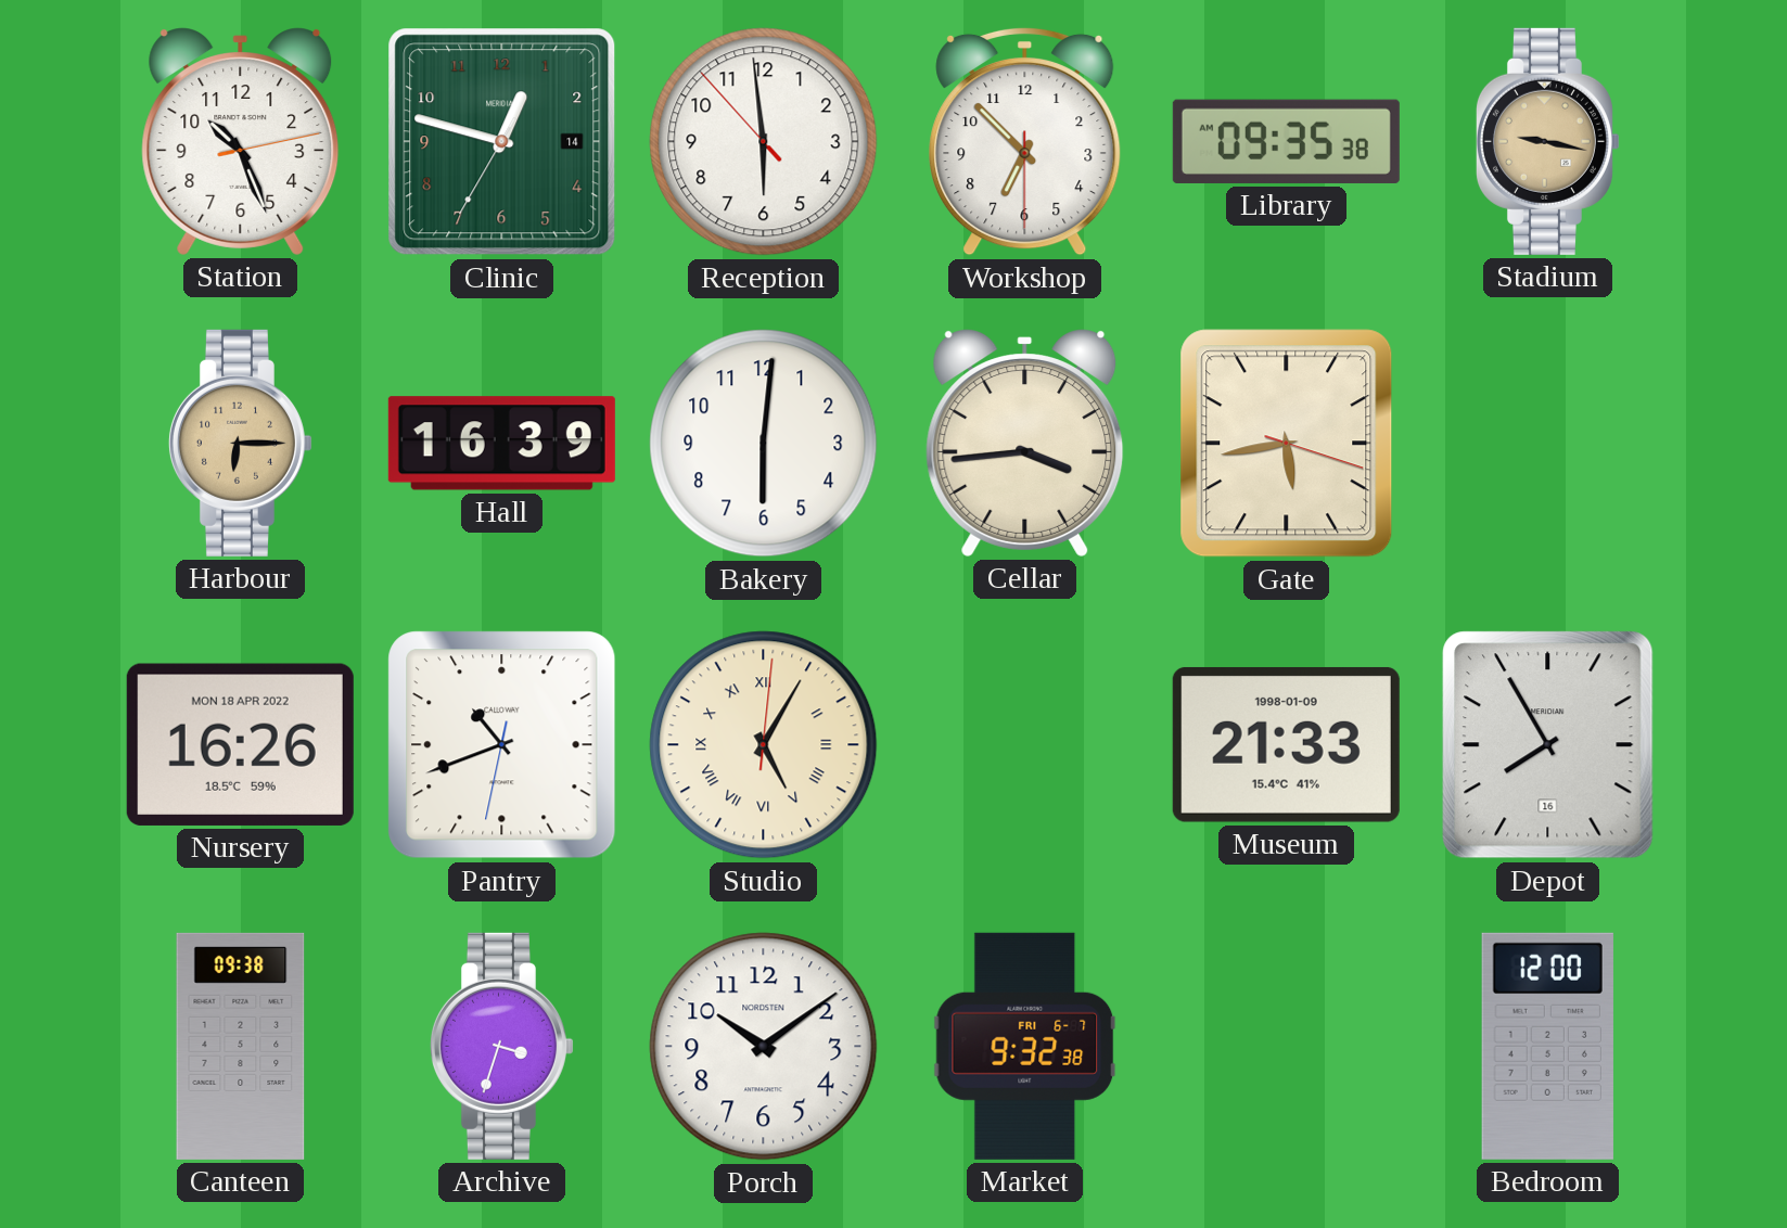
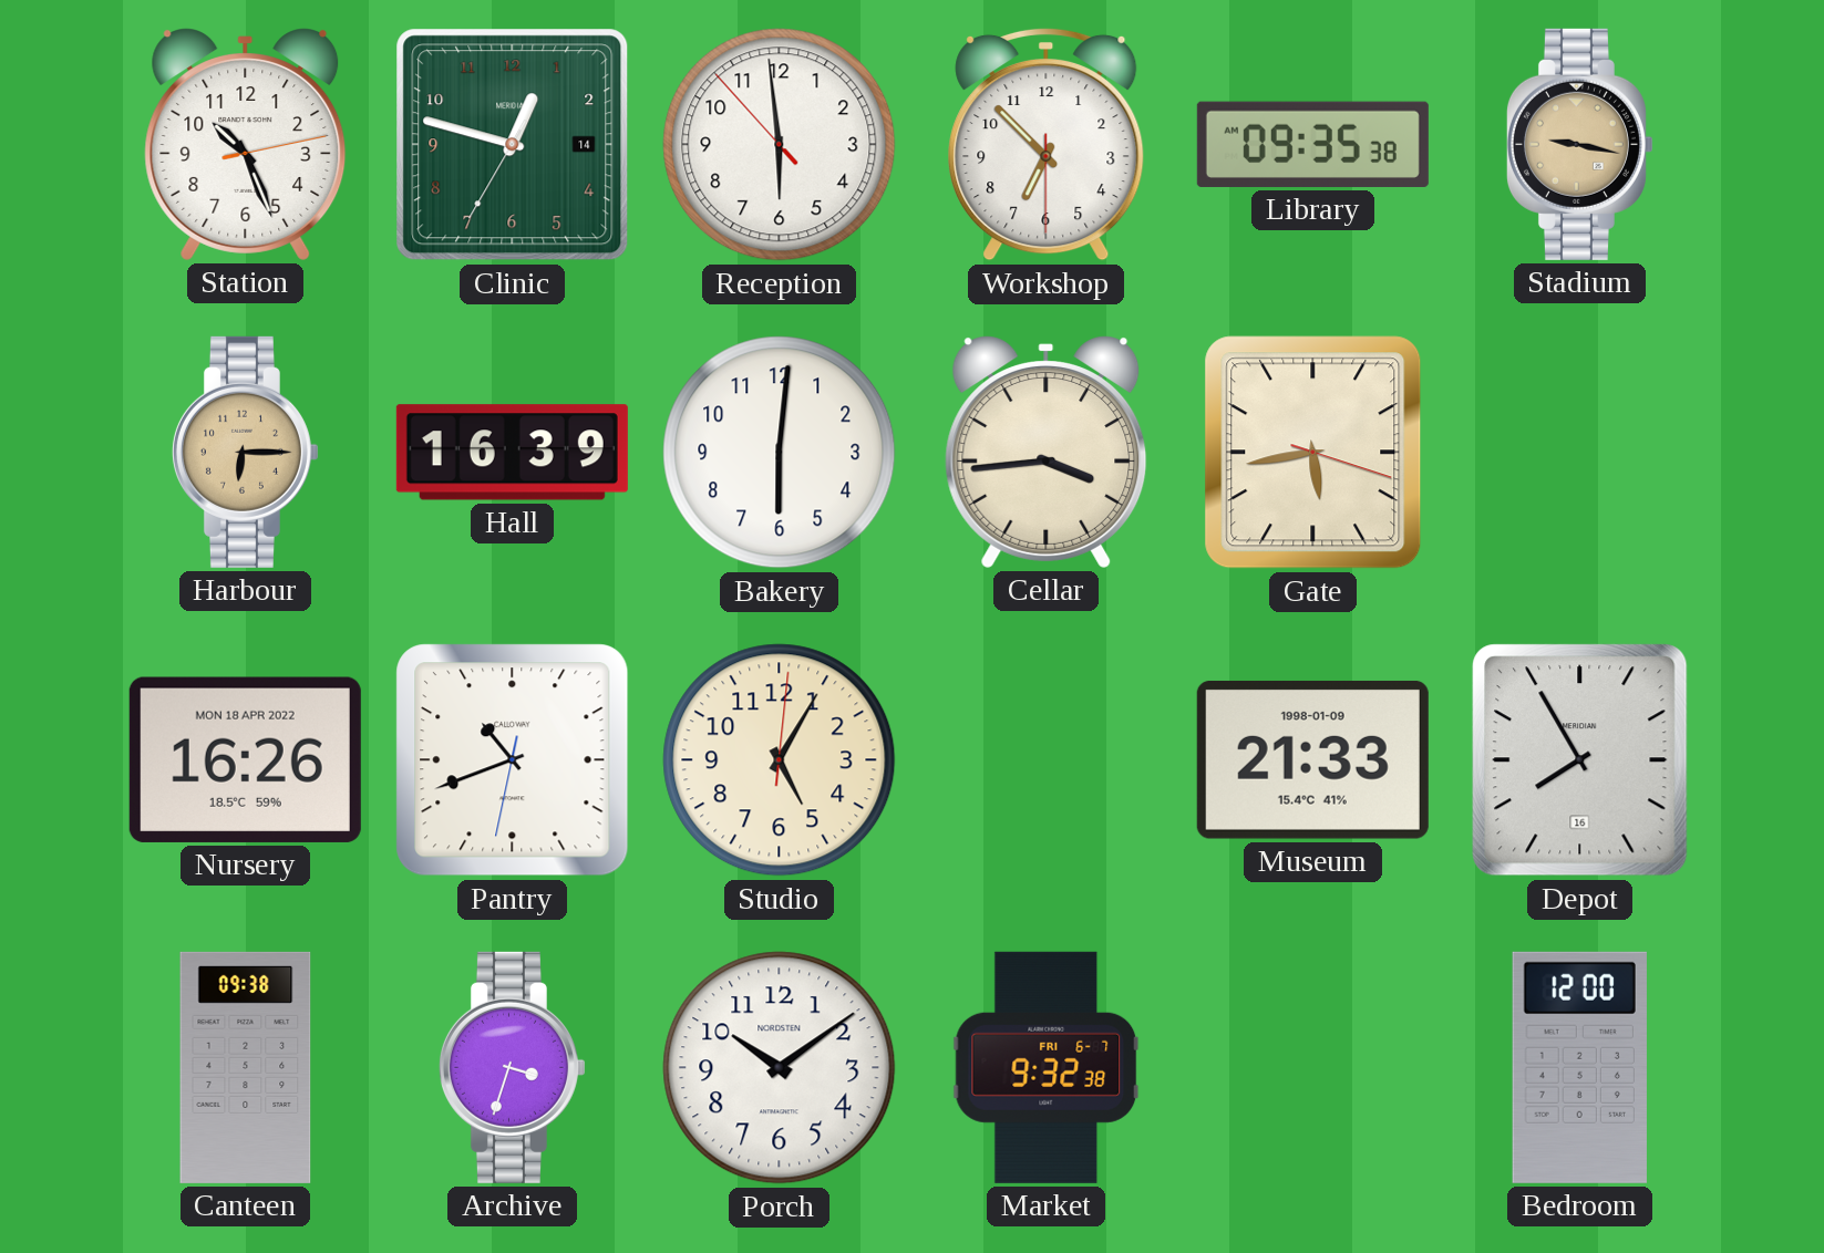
Studio numerals: Roman -> Arabic (780, 760)
